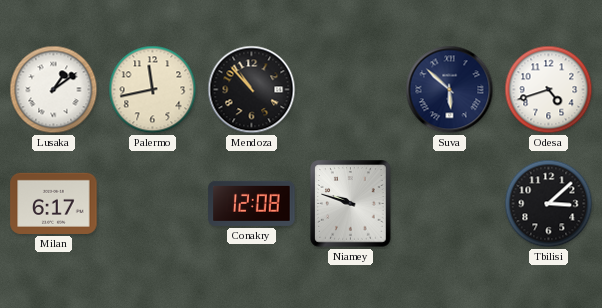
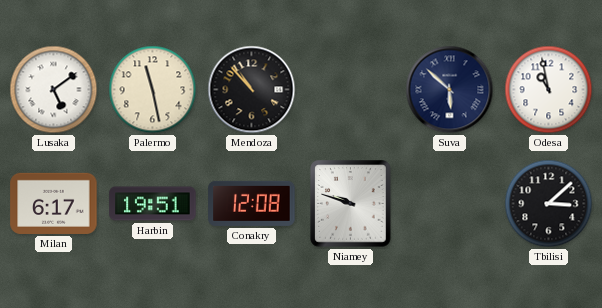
Lusaka: 1:09 -> 5:09 (54, 90)
Palermo: 11:43 -> 11:28 (153, 90)
Odesa: 4:42 -> 10:58 (549, 90)
Harbin: none -> 19:51 (153, 204)
